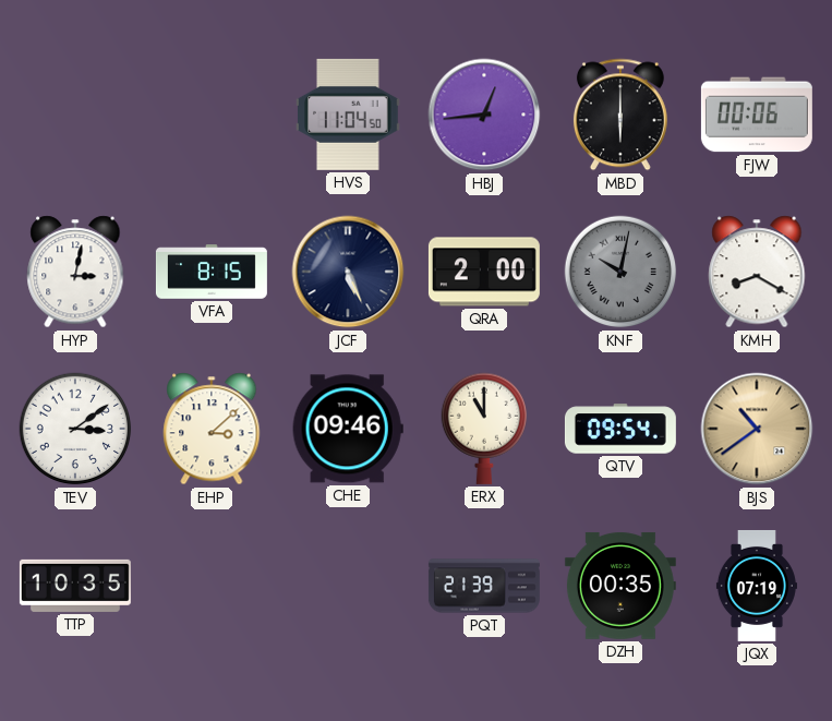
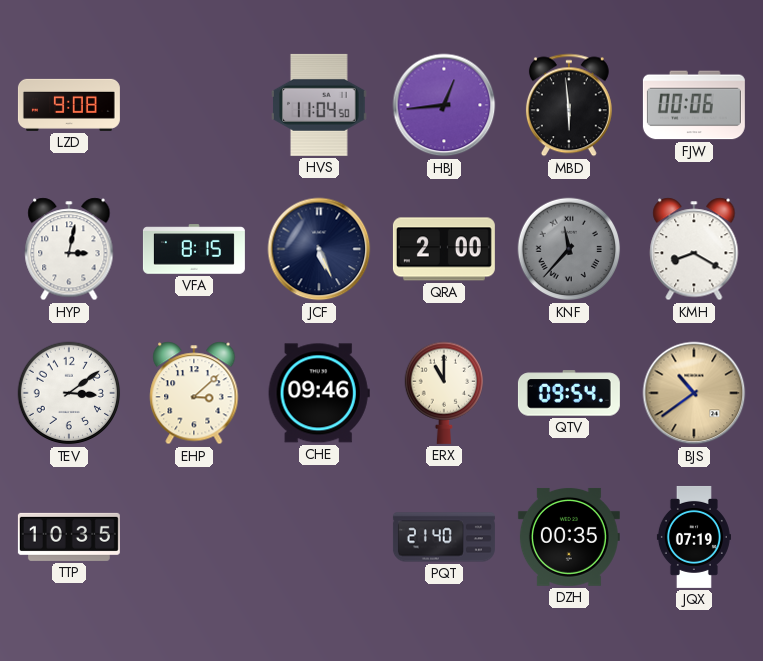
LZD: none -> 9:08 (69, 105)
MBD: 6:00 -> 5:59 (569, 105)
KNF: 10:02 -> 11:37 (569, 249)
PQT: 21:39 -> 21:40 (444, 537)
